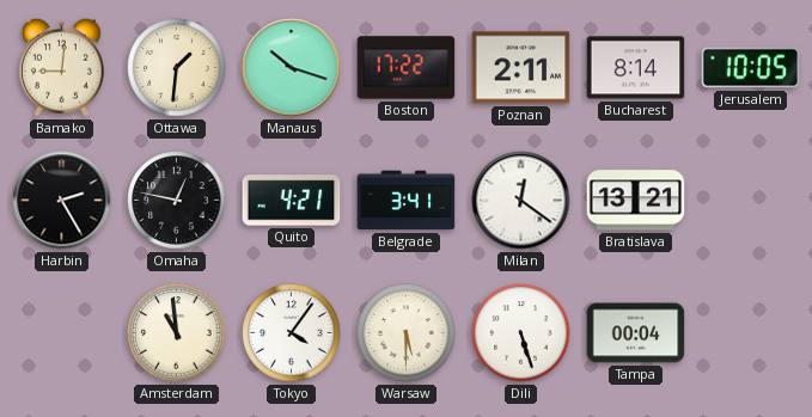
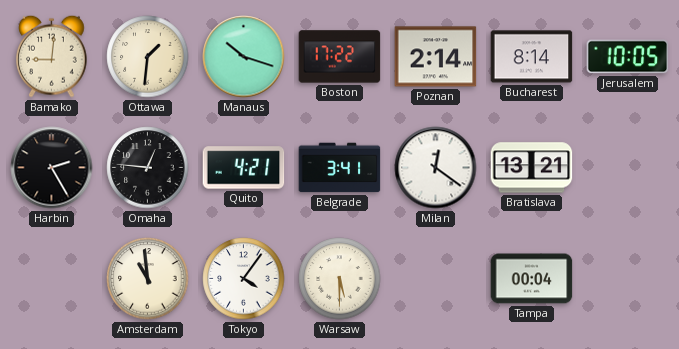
Poznan: 2:11 -> 2:14 (436, 57)
Omaha: 12:47 -> 12:46 (148, 168)
Dili: 5:27 -> none (521, 333)
